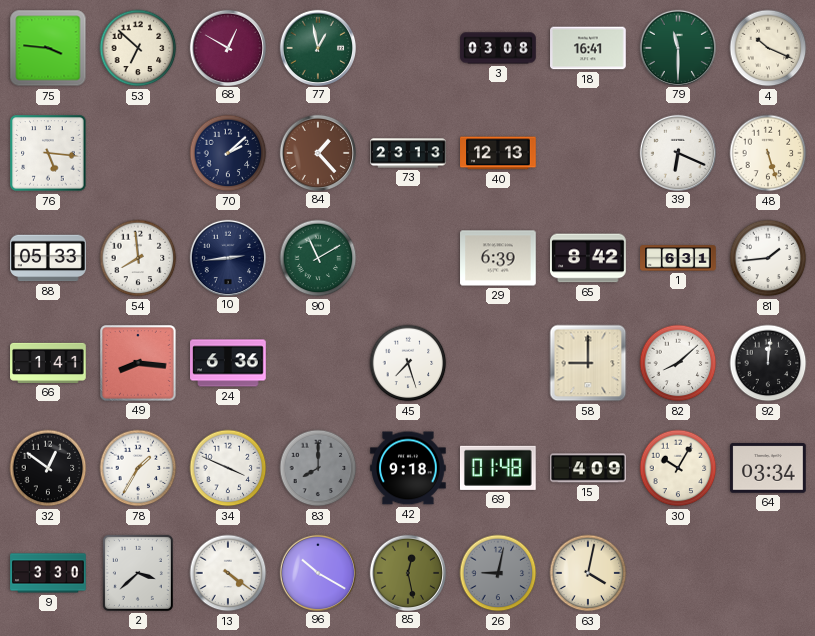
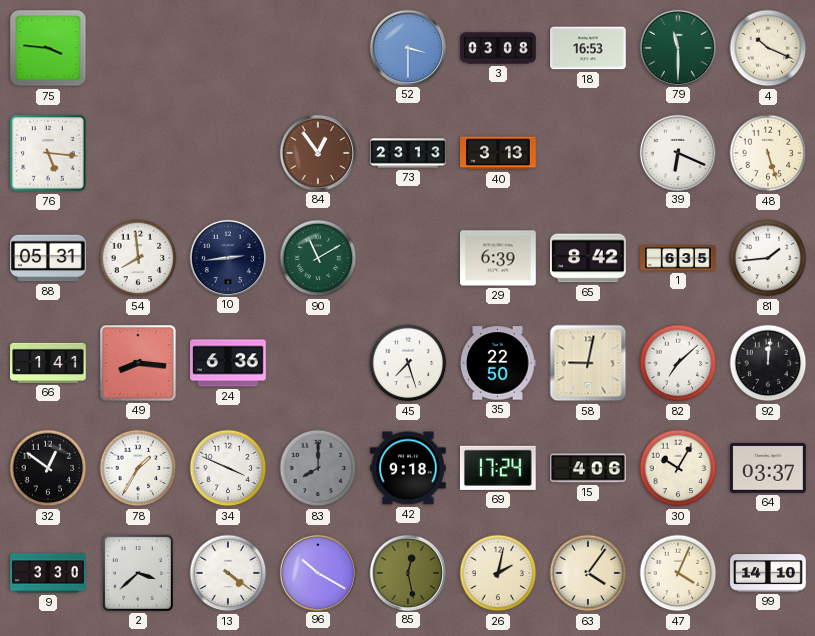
53: 6:52 -> none (138, 48)
68: 12:50 -> none (227, 47)
77: 12:58 -> none (317, 47)
52: none -> 3:30 (407, 47)
18: 16:41 -> 16:53 (588, 48)
70: 2:08 -> none (228, 153)
84: 1:23 -> 12:54 (317, 152)
40: 12:13 -> 3:13 (498, 153)
88: 05:33 -> 05:31 (48, 258)
1: 6:31 -> 6:35 (678, 258)
35: none -> 22:50 (498, 363)
58: 9:00 -> 9:02 (588, 363)
82: 8:08 -> 7:08 (678, 363)
69: 01:48 -> 17:24 (498, 468)
15: 4:09 -> 4:06 (588, 468)
64: 03:34 -> 03:37 (768, 468)
26: 9:02 -> 2:02 (498, 573)
26 dial: grey -> cream (498, 573)
63: 4:02 -> 4:06 (588, 573)
47: none -> 4:04 (678, 573)
99: none -> 14:10 (768, 573)
